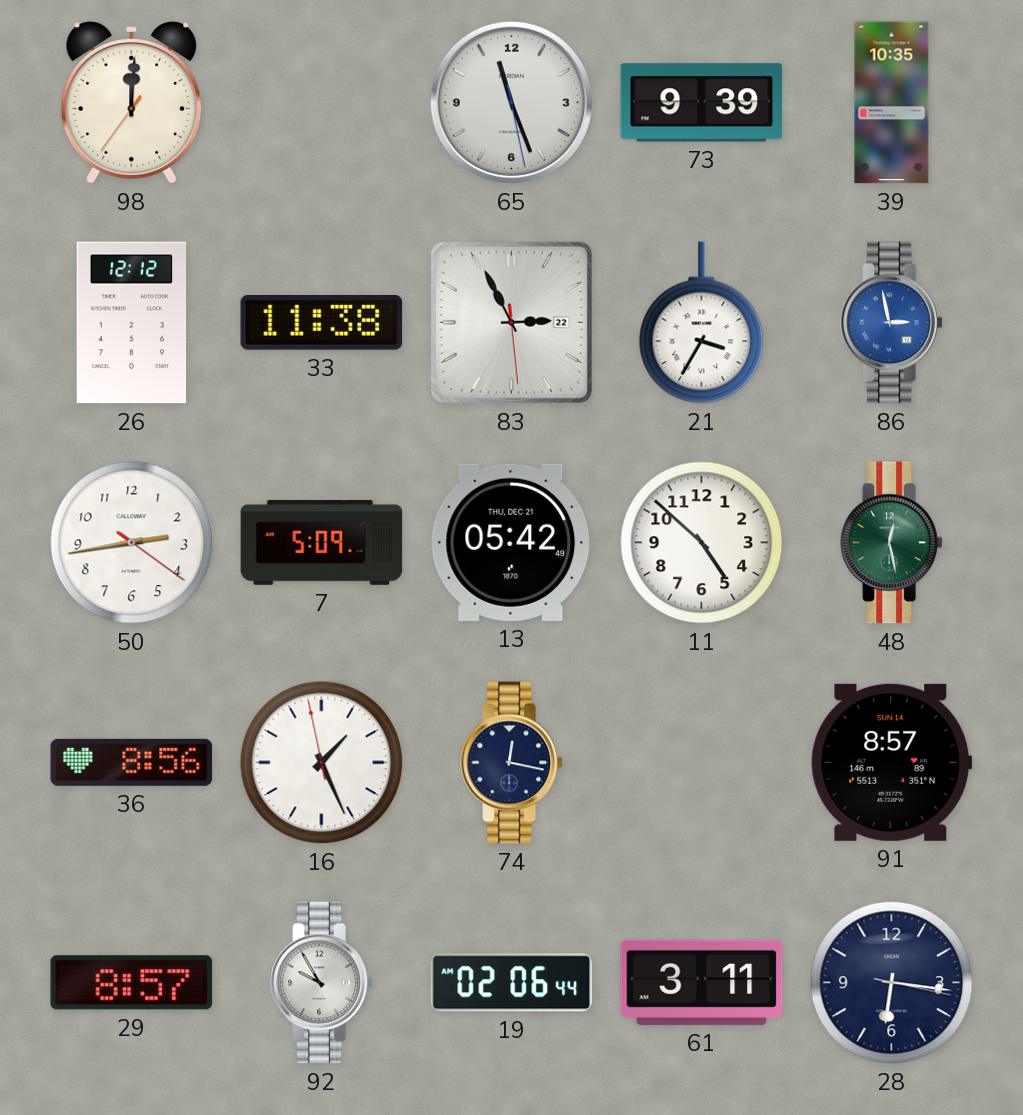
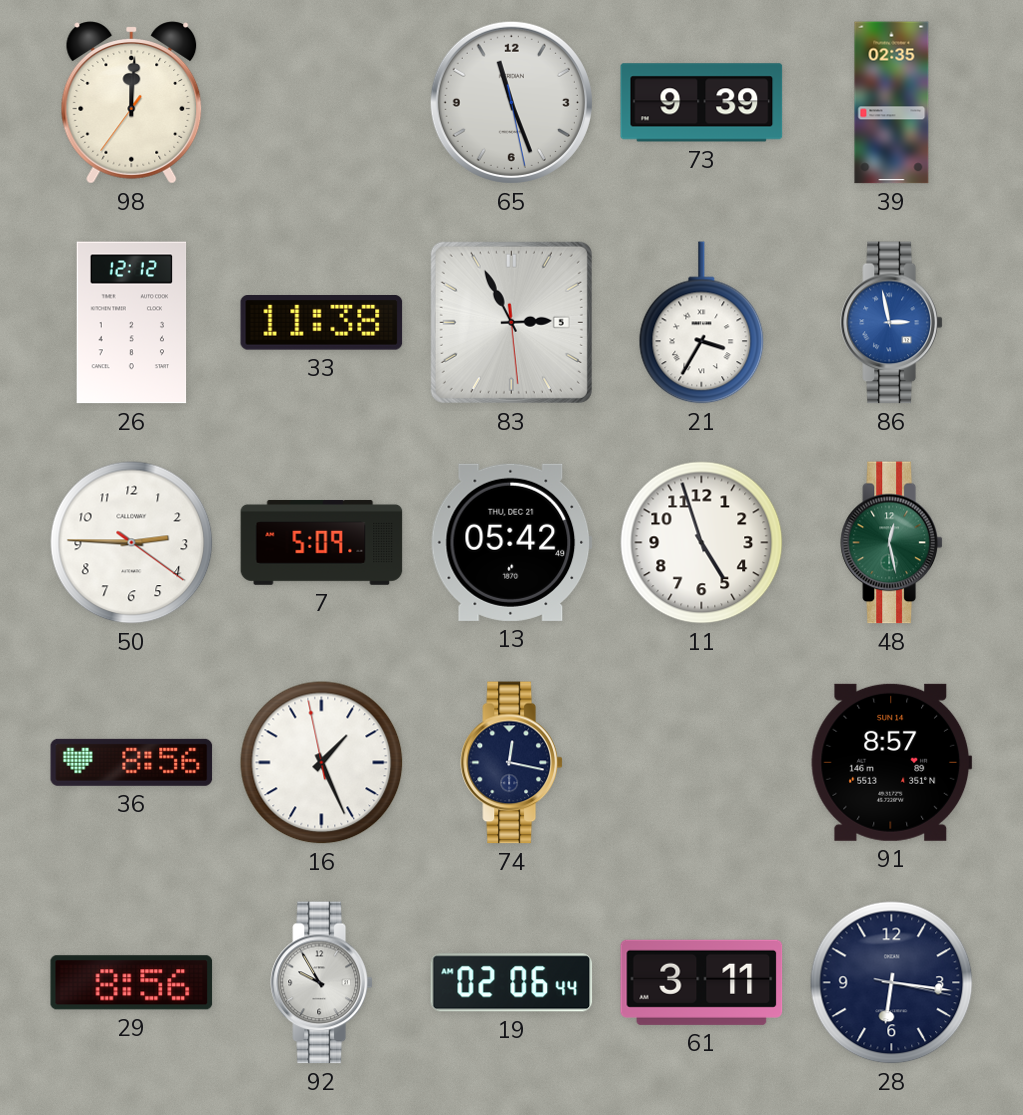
39: 10:35 -> 02:35 (892, 103)
83 date: 22 -> 5 (511, 322)
50: 2:43 -> 2:45 (132, 543)
11: 4:52 -> 4:57 (702, 543)
29: 8:57 -> 8:56 (132, 983)
